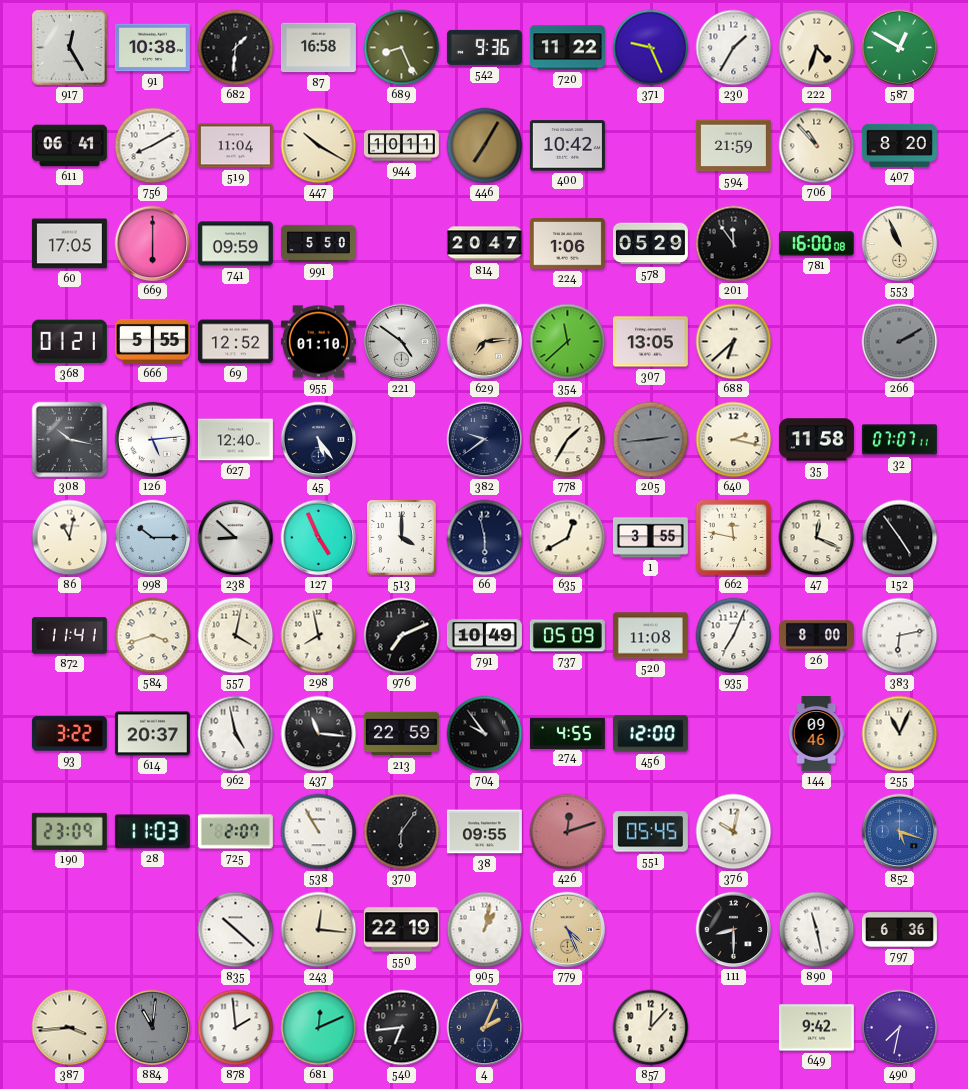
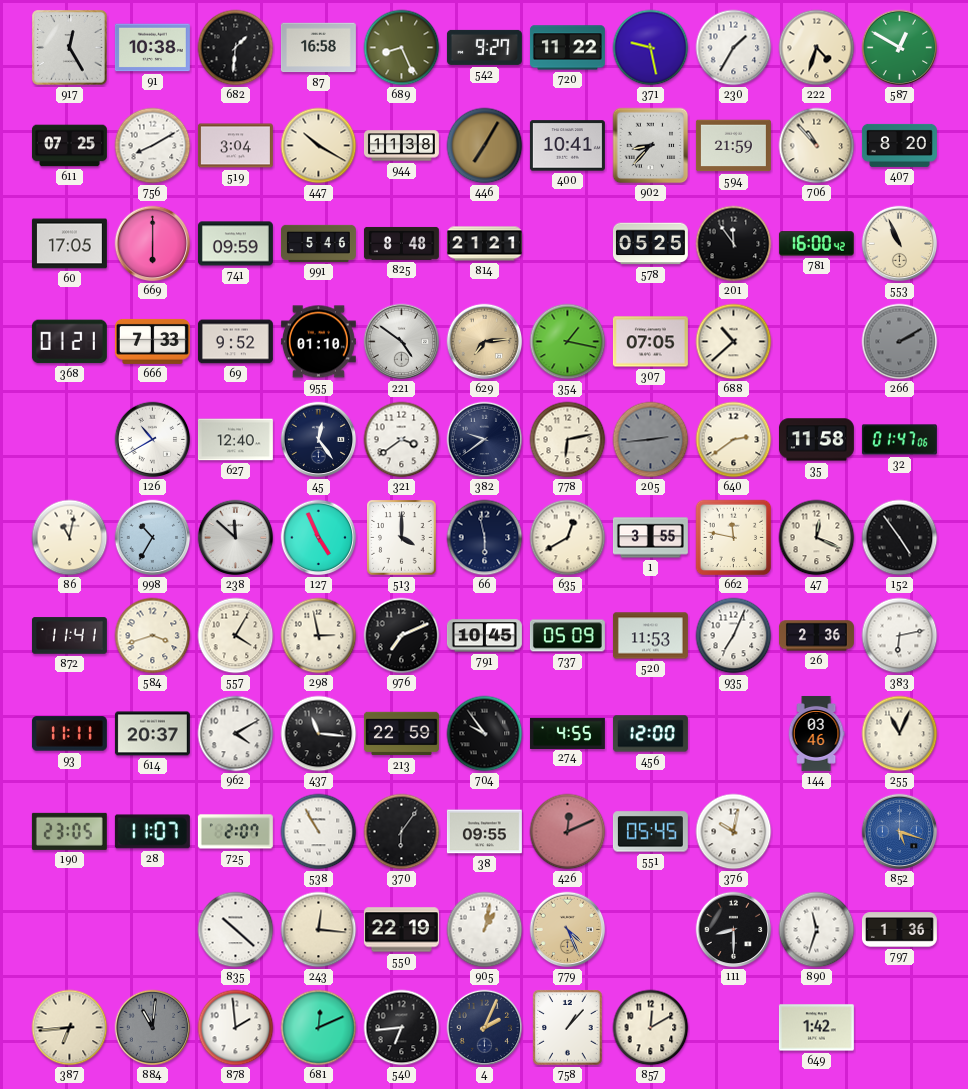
542: 9:36 -> 9:27 (484, 47)
371: 9:26 -> 9:28 (651, 48)
611: 06:41 -> 07:25 (69, 146)
519: 11:04 -> 3:04 (235, 146)
944: 10:11 -> 11:38 (401, 146)
400: 10:42 -> 10:41 (567, 146)
902: none -> 8:37 (651, 146)
991: 5:50 -> 5:46 (318, 243)
825: none -> 8:48 (401, 244)
814: 20:47 -> 21:21 (484, 244)
224: 1:06 -> none (567, 244)
578: 05:29 -> 05:25 (650, 244)
781: 16:00:08 -> 16:00:42 (816, 244)
666: 5:55 -> 7:33 (152, 341)
69: 12:52 -> 9:52 (235, 342)
354: 11:38 -> 1:17 (568, 342)
307: 13:05 -> 07:05 (650, 342)
688: 6:38 -> 10:38 (734, 342)
308: 10:17 -> none (70, 440)
126: 5:14 -> 10:40 (153, 440)
45: 5:24 -> 12:24 (319, 440)
321: none -> 3:39 (402, 440)
778: 1:35 -> 6:13 (568, 440)
640: 2:17 -> 2:39 (734, 440)
32: 07:07 -> 01:47 (899, 440)
998: 10:15 -> 10:35 (153, 538)
238: 8:52 -> 11:52 (236, 538)
557: 4:02 -> 4:05 (236, 636)
298: 7:58 -> 2:58 (319, 636)
791: 10:49 -> 10:45 (484, 636)
520: 11:08 -> 11:53 (650, 636)
26: 8:00 -> 2:36 (816, 636)
93: 3:22 -> 11:11 (69, 734)
962: 4:58 -> 4:10 (236, 734)
144: 09:46 -> 03:46 (816, 733)
190: 23:09 -> 23:05 (69, 831)
28: 11:03 -> 11:07 (152, 832)
426: 12:12 -> 12:11 (568, 832)
890: 11:28 -> 11:33 (817, 930)
797: 6:36 -> 1:36 (899, 930)
387: 3:44 -> 6:44 (70, 1028)
758: none -> 1:07 (568, 1028)
857: 12:07 -> 12:10 (651, 1028)
649: 9:42 -> 1:42 (816, 1028)
490: 7:32 -> none (900, 1028)
